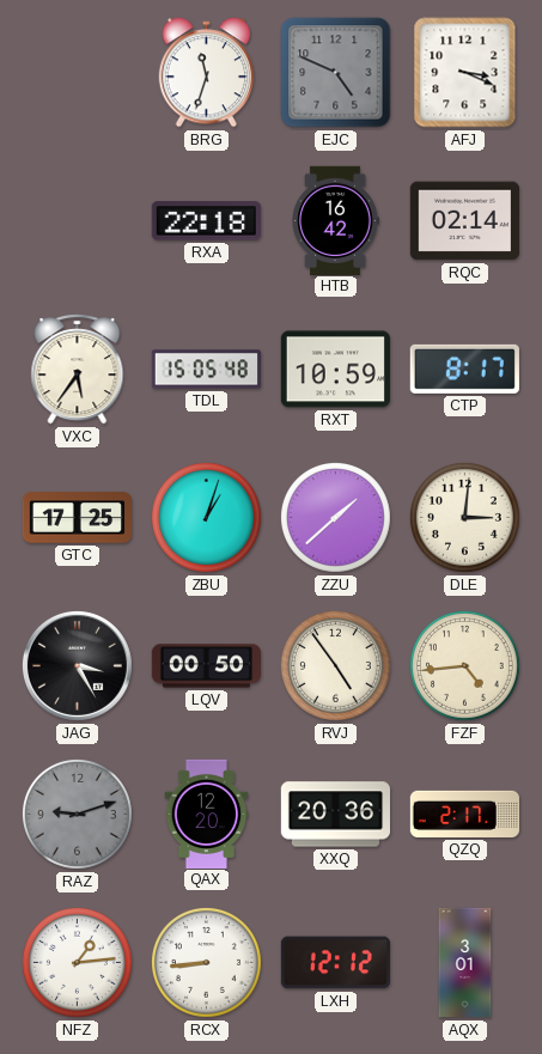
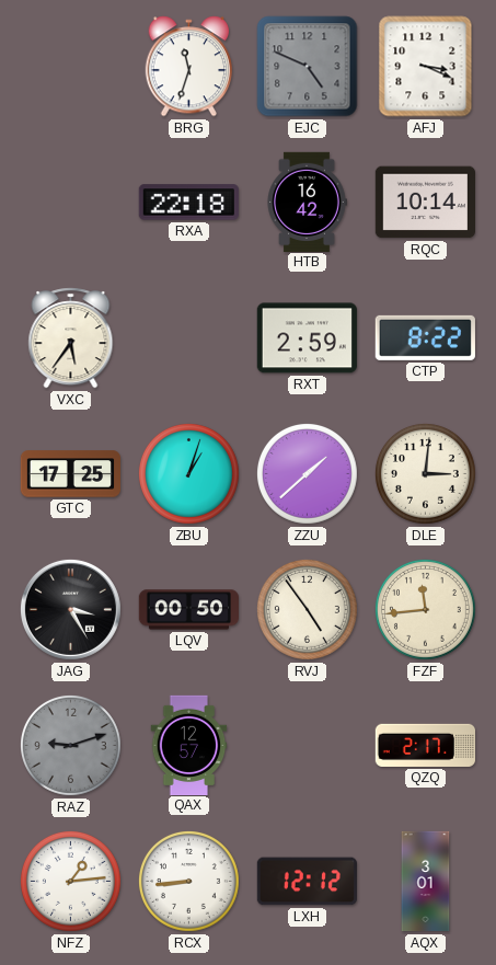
RQC: 02:14 -> 10:14 (425, 203)
TDL: 15:05 -> none (206, 370)
RXT: 10:59 -> 2:59 (307, 338)
CTP: 8:17 -> 8:22 (425, 337)
FZF: 4:44 -> 11:44 (425, 609)
QAX: 12:20 -> 12:57 (189, 745)
XXQ: 20:36 -> none (335, 815)
